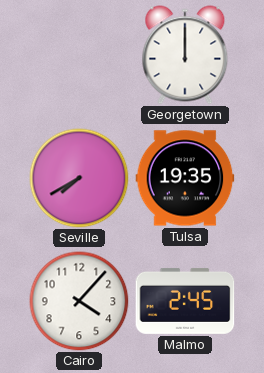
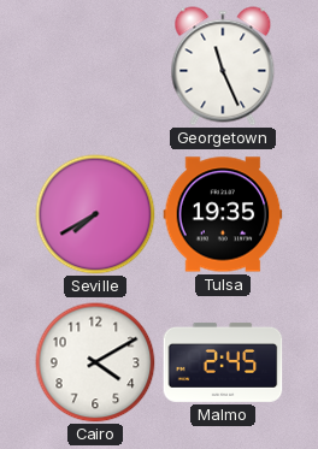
Georgetown: 12:00 -> 11:26 (223, 66)
Cairo: 4:07 -> 4:10 (95, 362)
